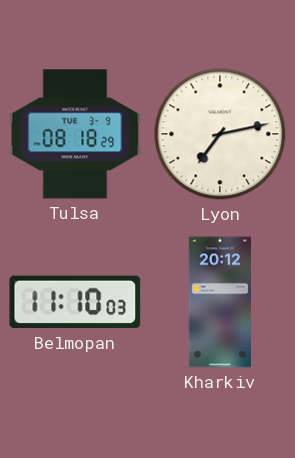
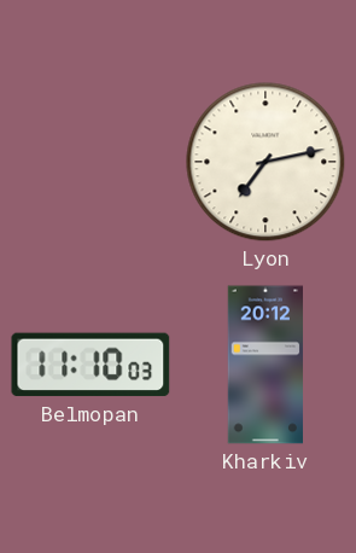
Tulsa: 08:18 -> none (75, 134)
